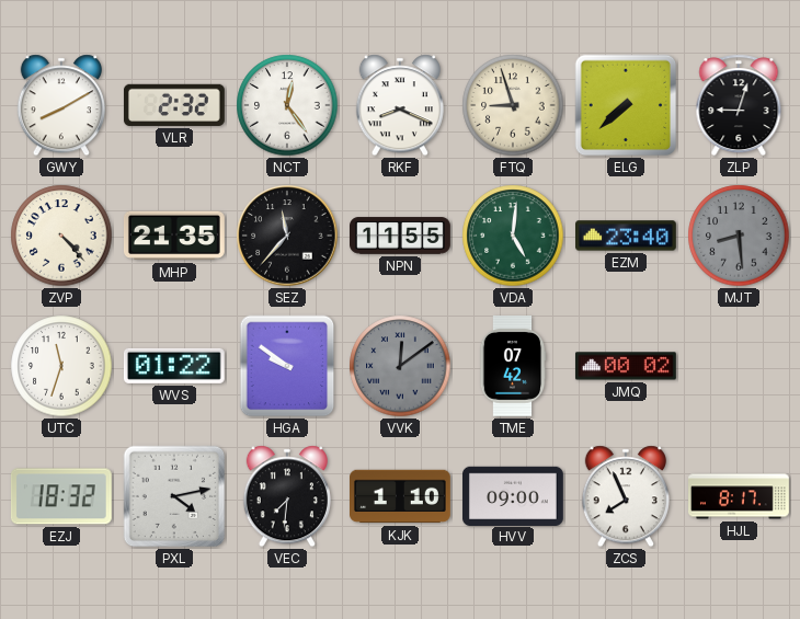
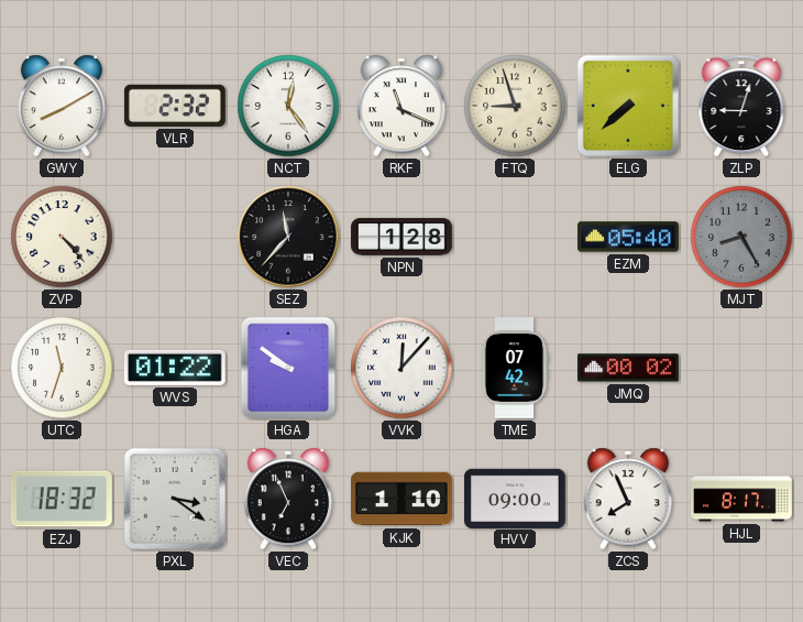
RKF: 8:19 -> 11:19 (402, 106)
MHP: 21:35 -> none (174, 236)
NPN: 11:55 -> 1:28 (403, 237)
VDA: 5:01 -> none (513, 236)
EZM: 23:40 -> 05:40 (629, 237)
MJT: 8:29 -> 8:25 (741, 237)
VVK: 12:09 -> 12:07 (402, 368)
VVK dial: grey -> white (402, 368)
PXL: 4:13 -> 3:21 (175, 499)
VEC: 7:31 -> 6:56 (288, 499)
